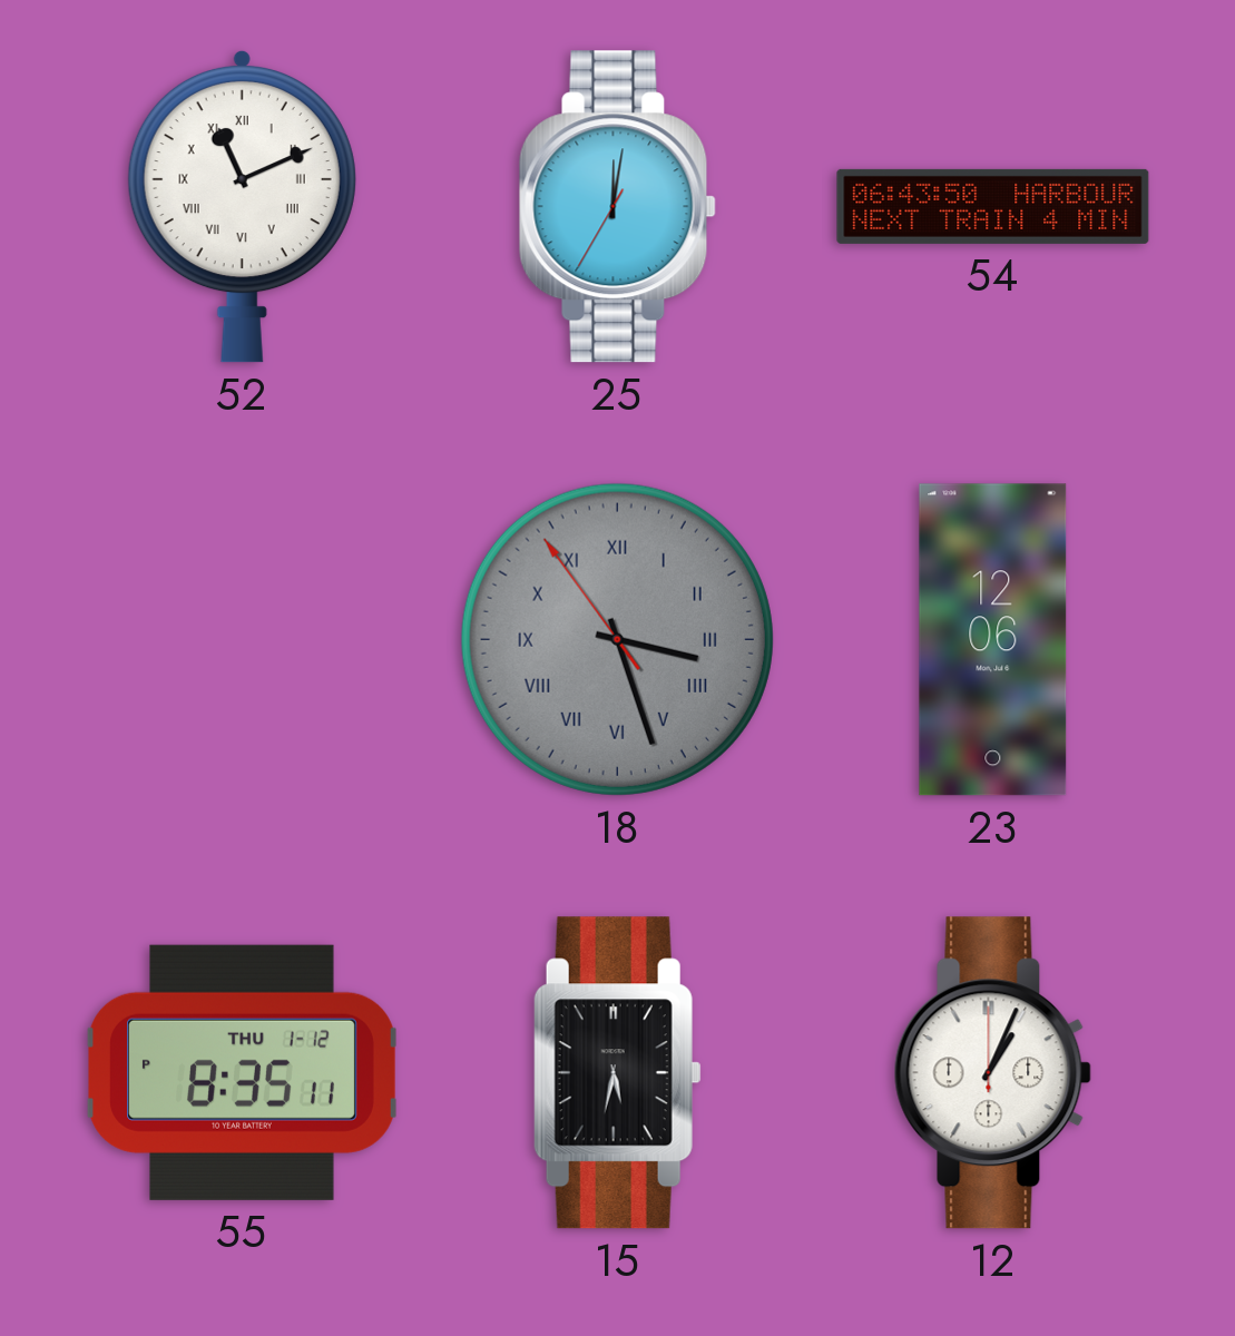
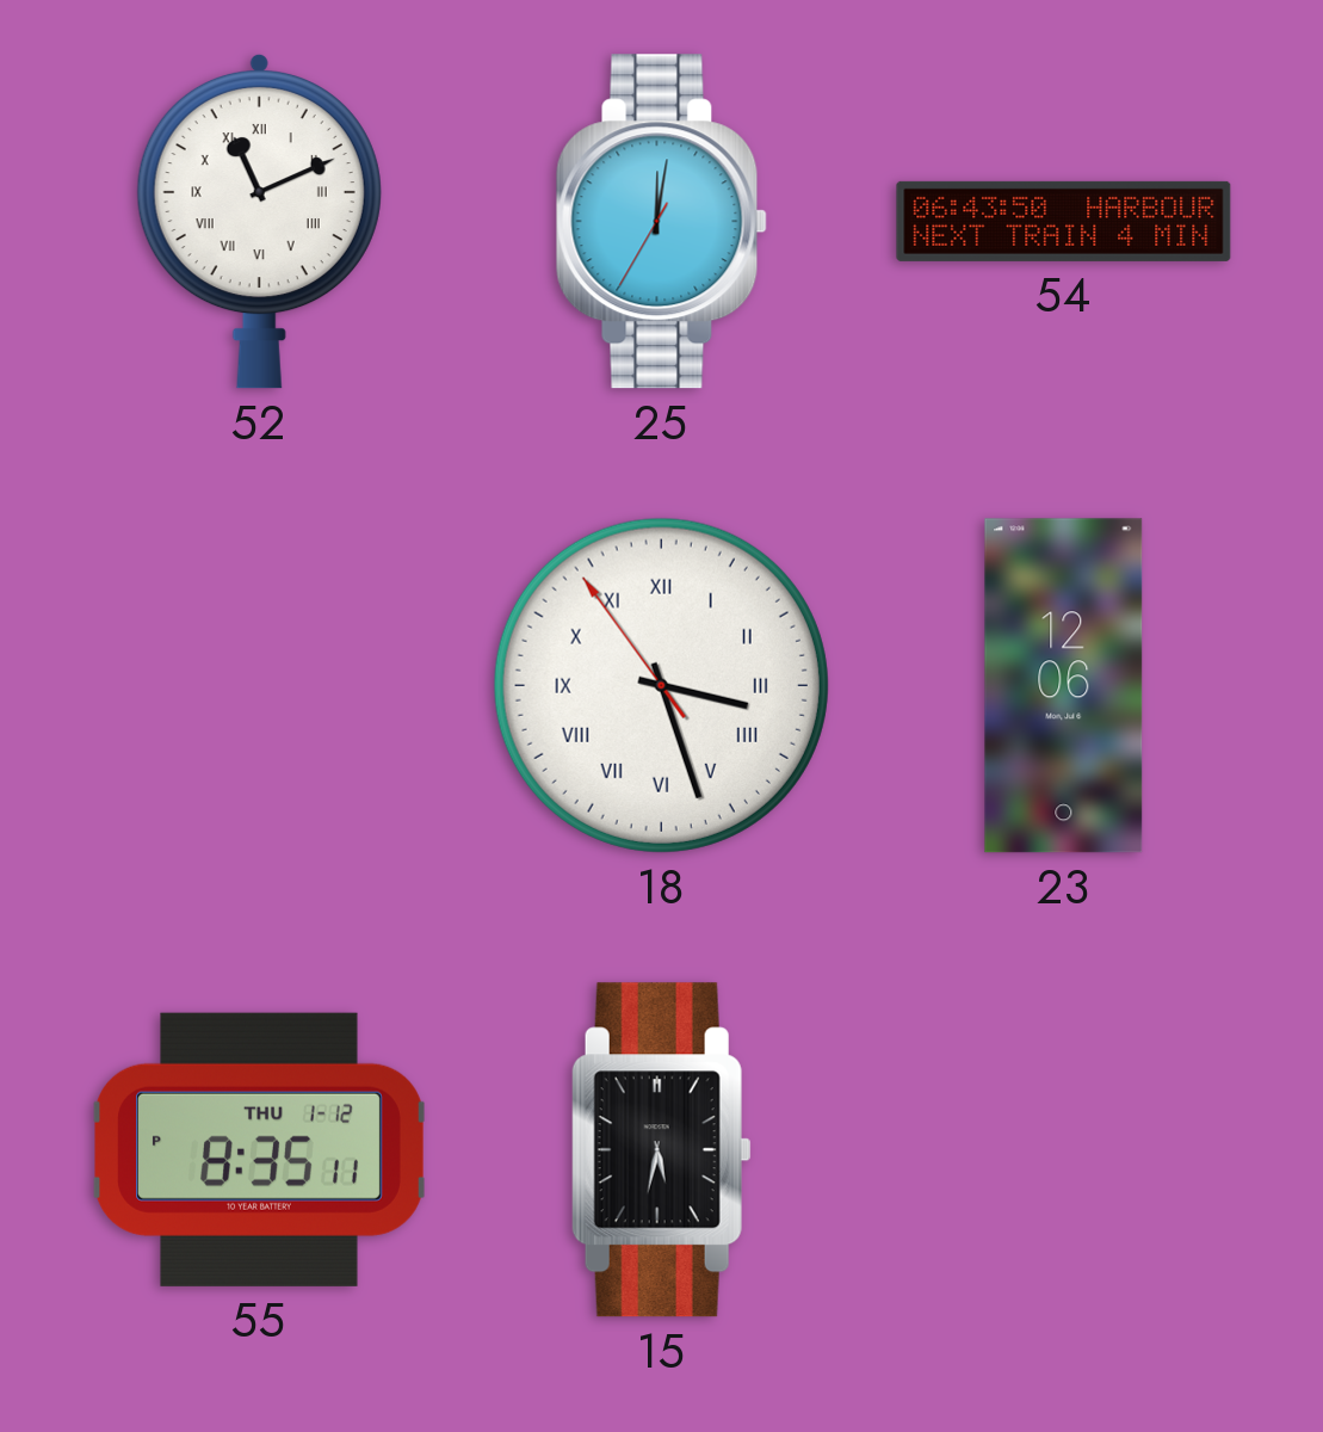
18 dial: grey -> white (661, 685)
12: 1:04 -> none (992, 1073)
